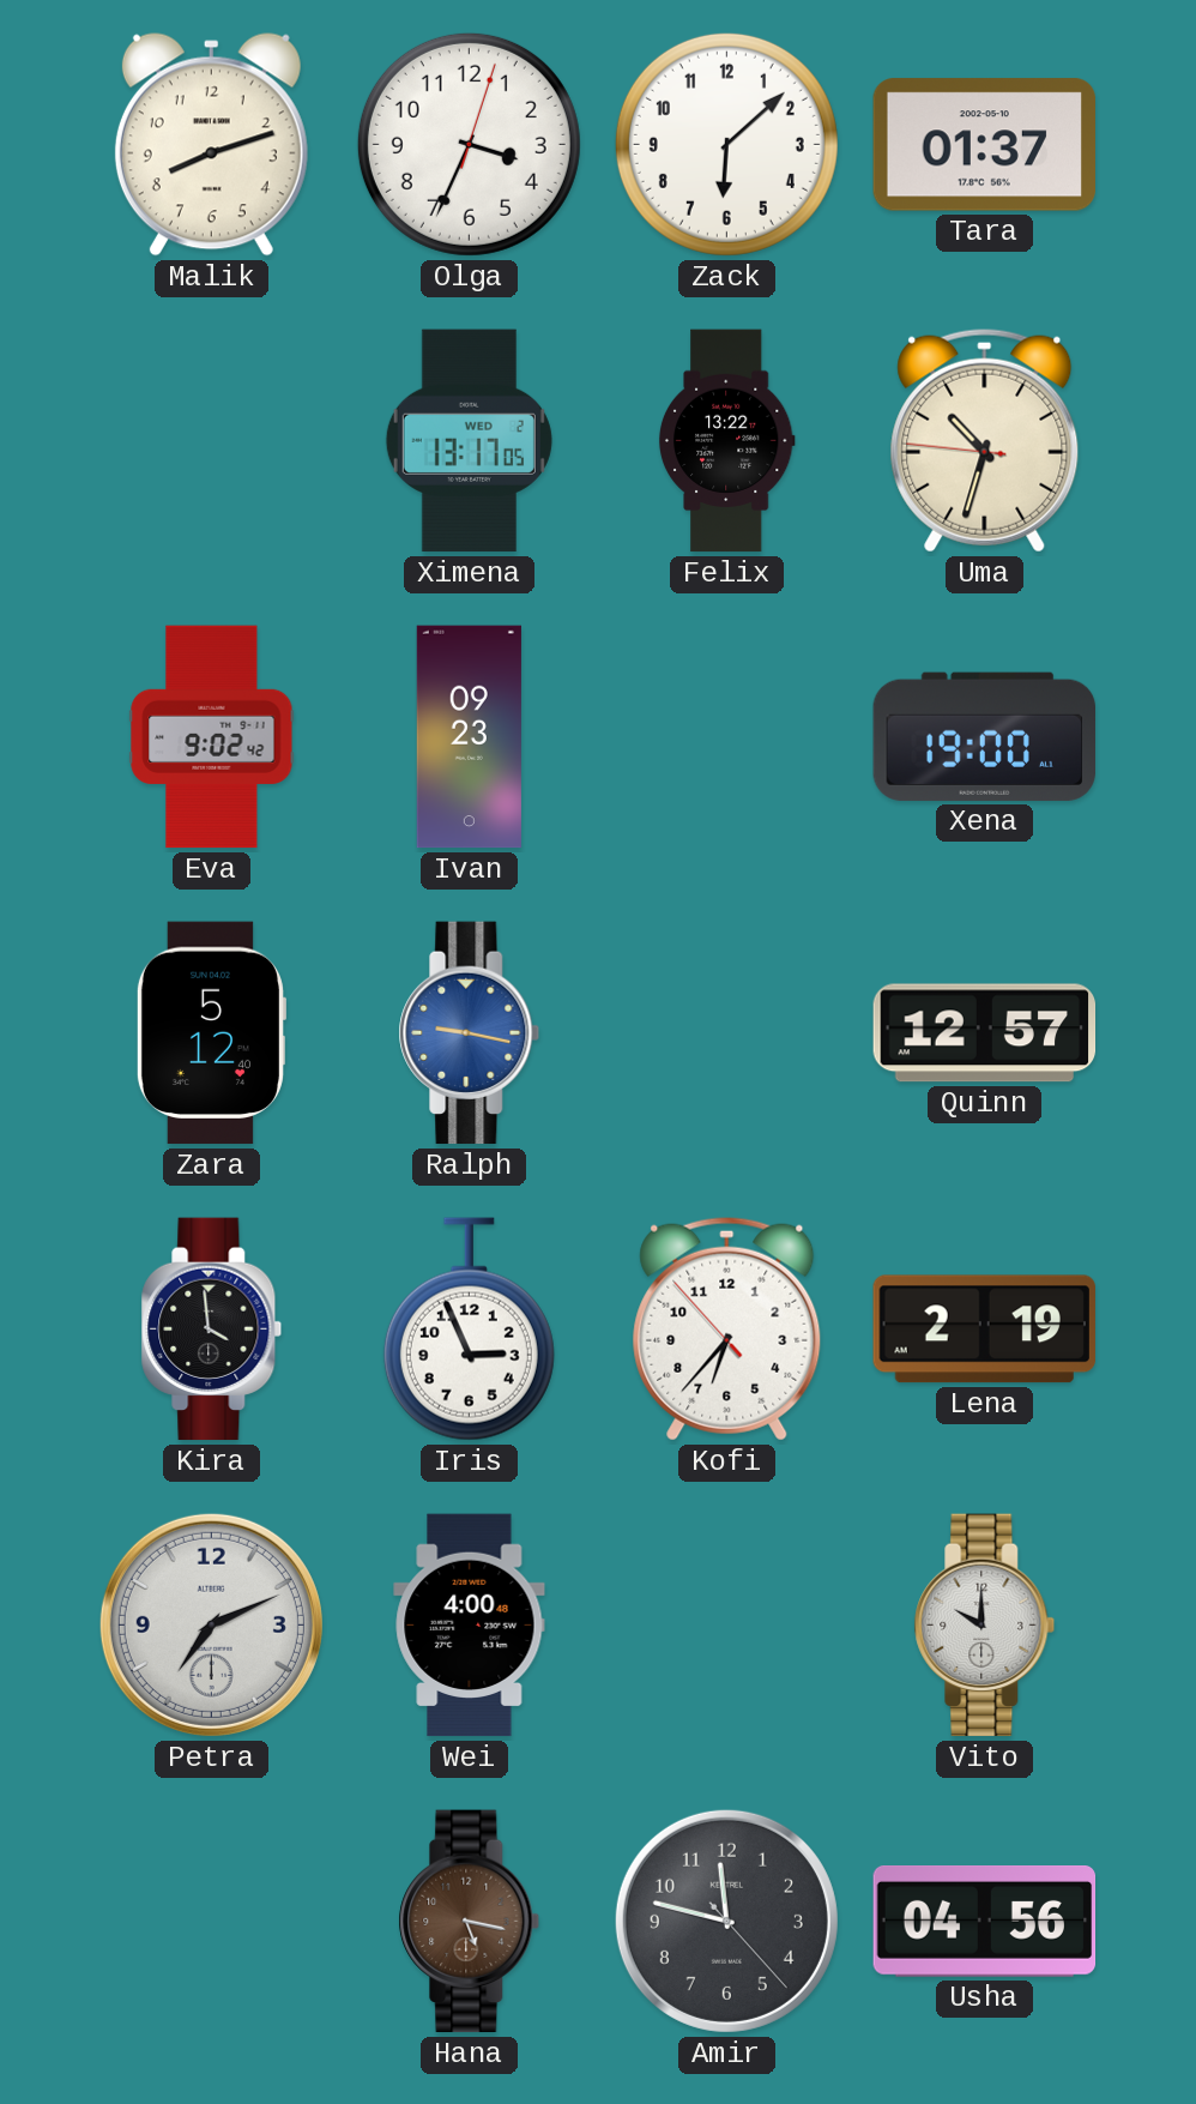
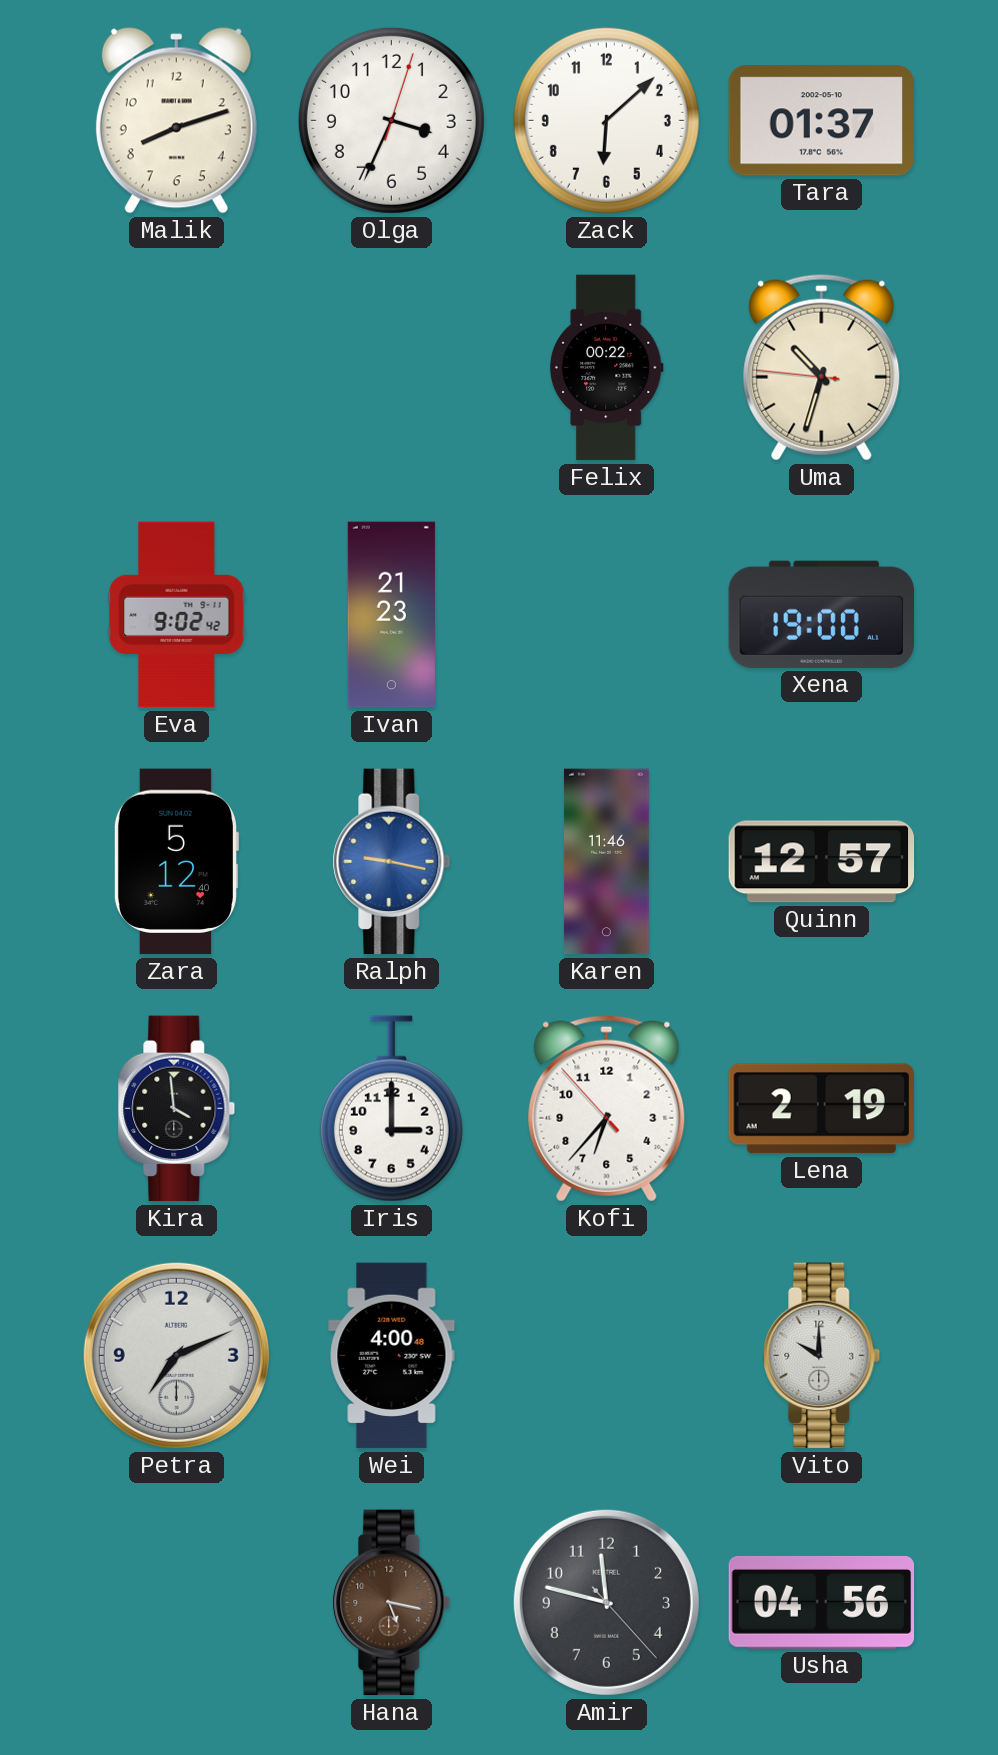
Ximena: 13:17 -> none (469, 441)
Felix: 13:22 -> 00:22 (606, 368)
Ivan: 09:23 -> 21:23 (391, 615)
Karen: none -> 11:46 (606, 862)
Iris: 2:56 -> 3:00 (391, 1109)
